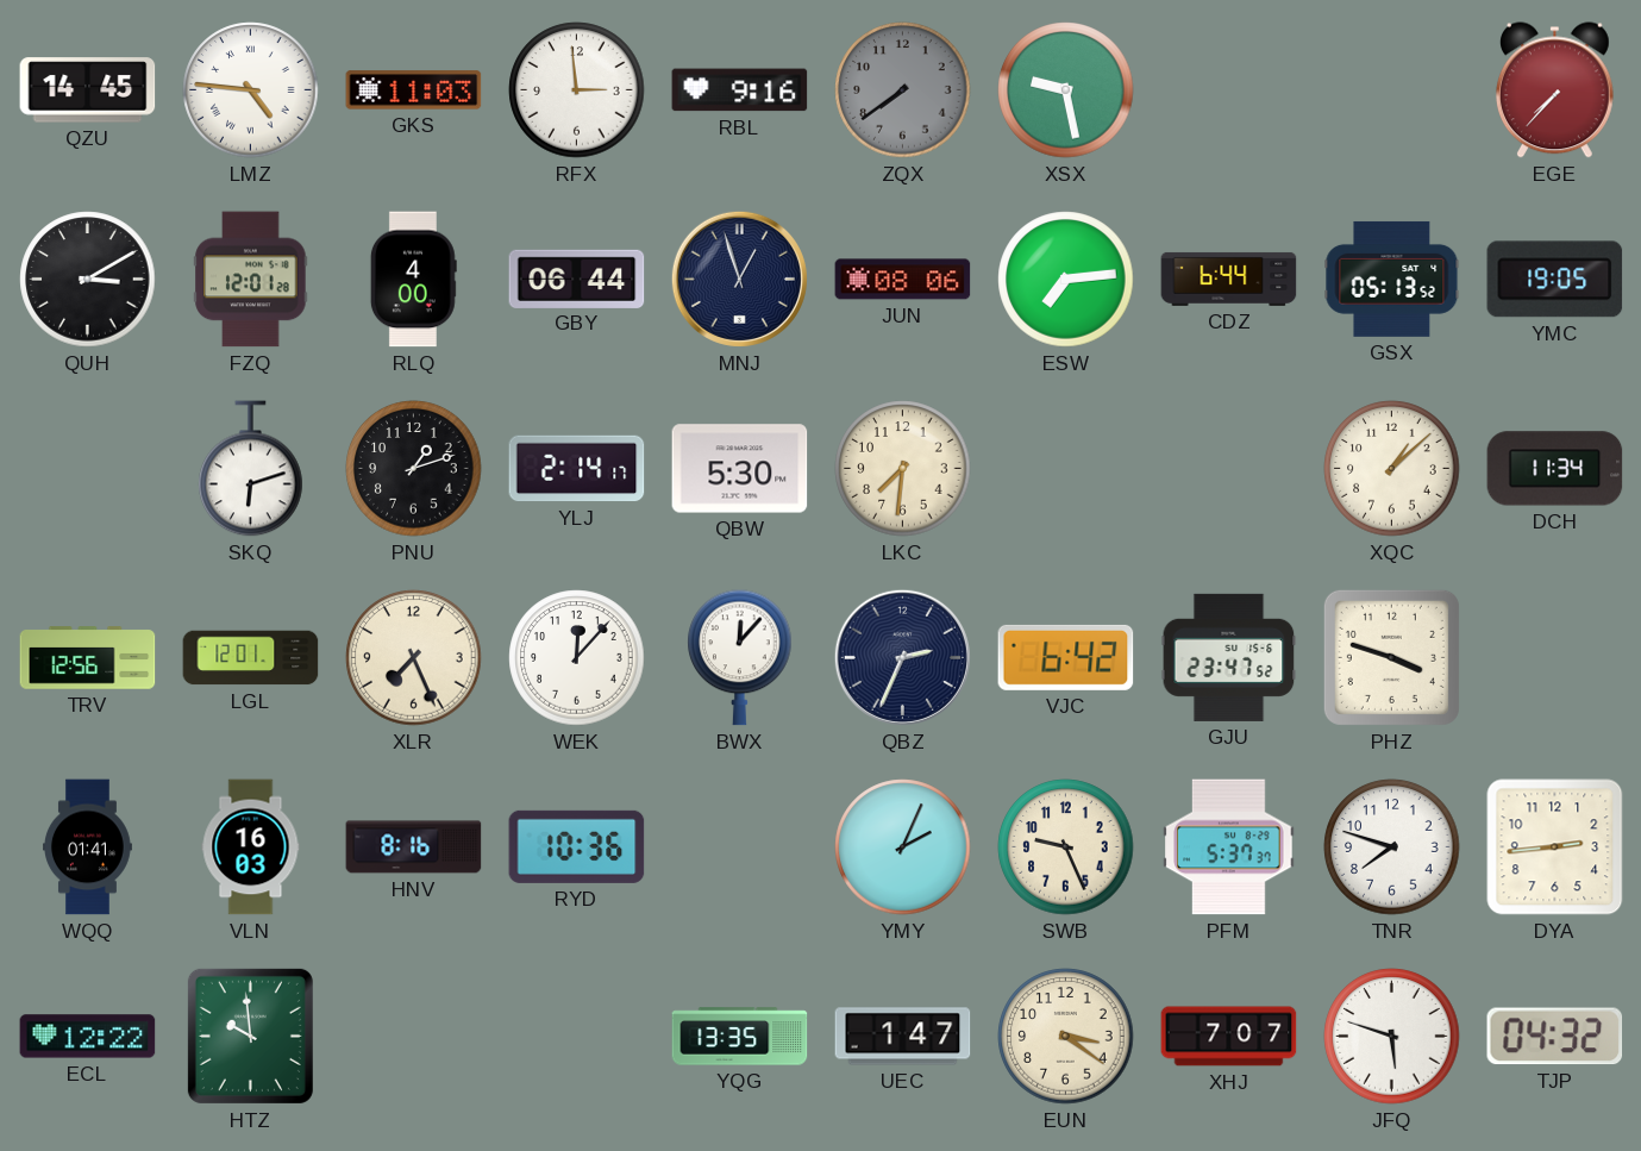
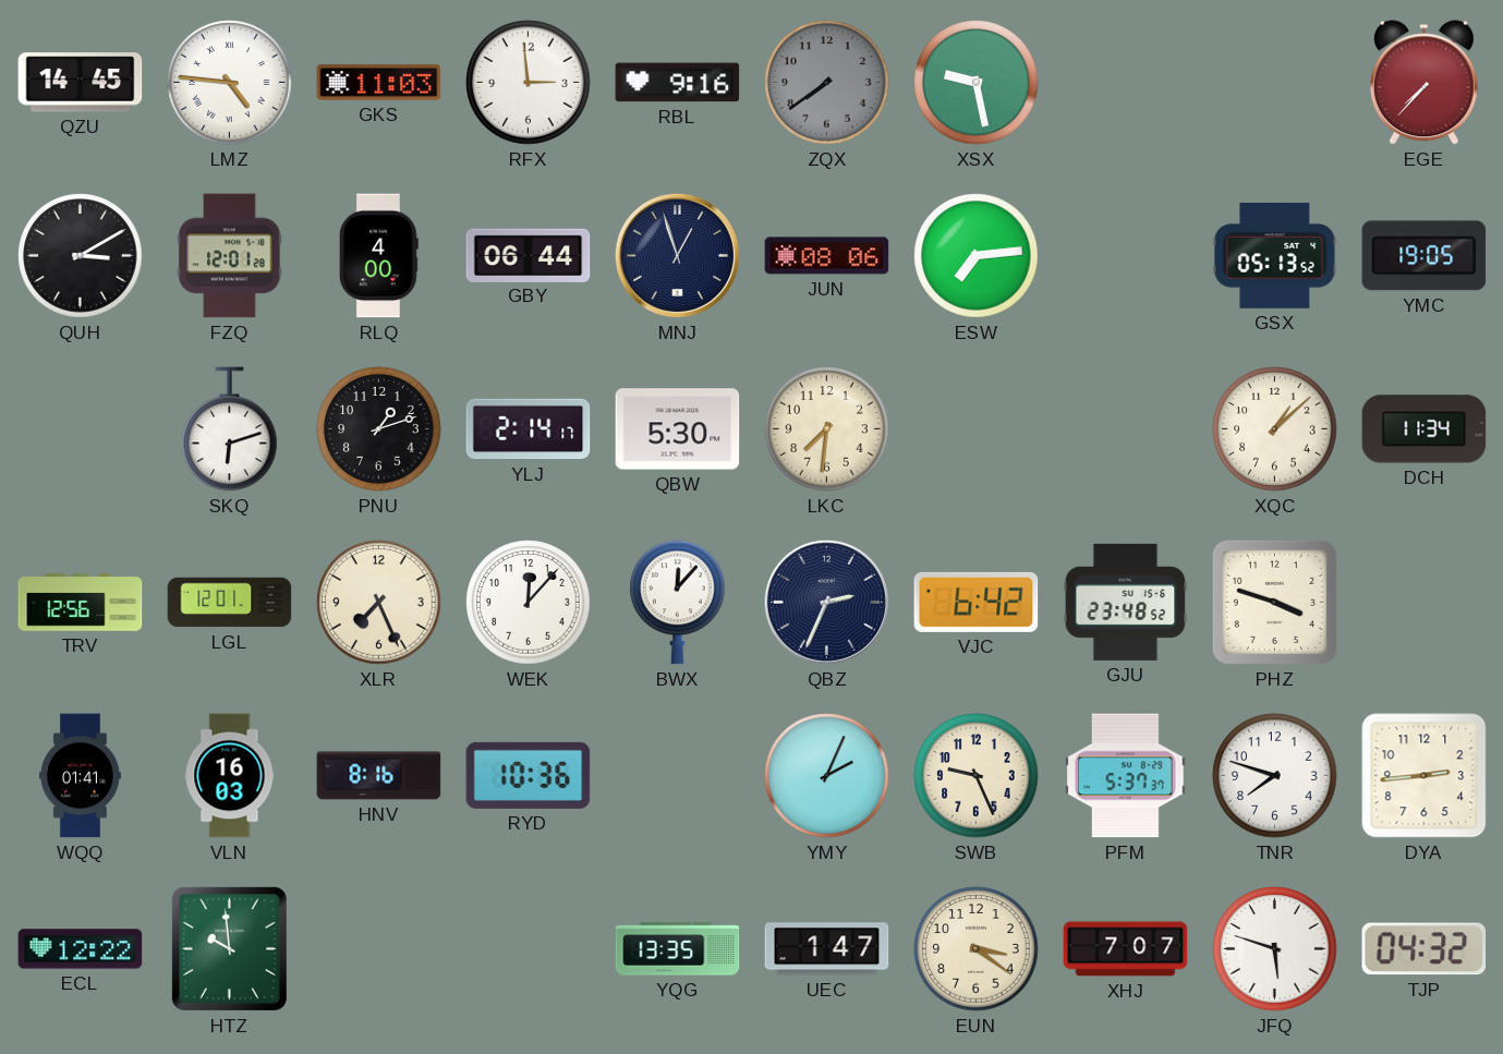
CDZ: 6:44 -> none (1229, 279)
GJU: 23:47 -> 23:48 (1126, 602)
